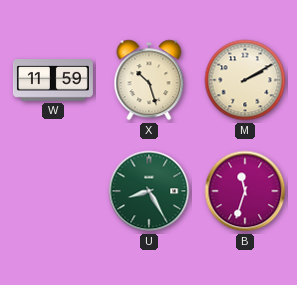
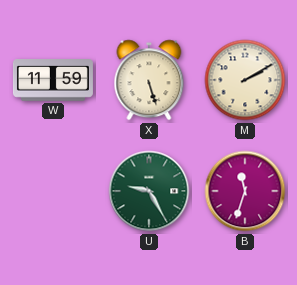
X: 10:27 -> 5:27 (149, 80)
U: 8:25 -> 9:25 (149, 191)
